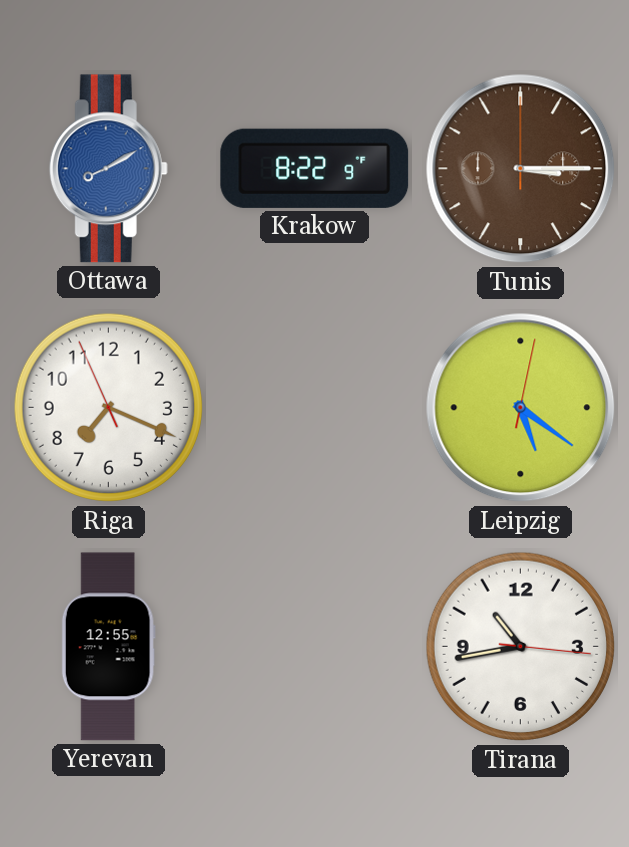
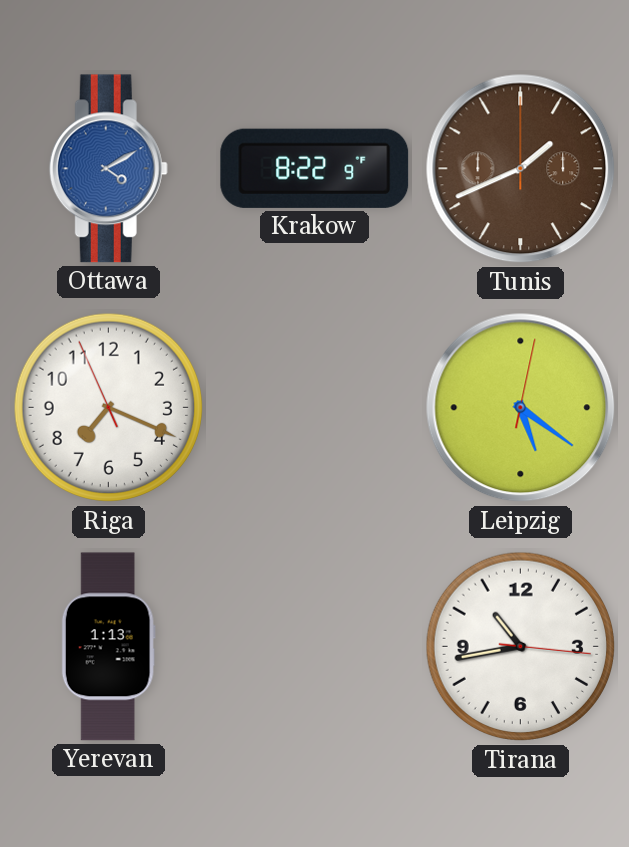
Ottawa: 8:10 -> 4:10 (108, 169)
Tunis: 3:15 -> 1:41 (521, 169)
Yerevan: 12:55 -> 1:13 (108, 647)
